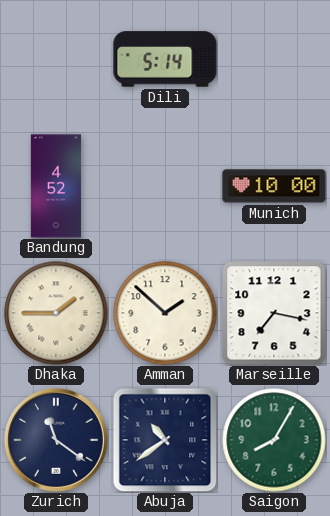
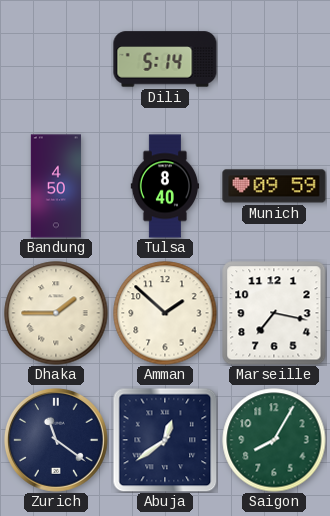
Bandung: 4:52 -> 4:50 (56, 186)
Tulsa: none -> 8:40 (165, 186)
Munich: 10:00 -> 09:59 (274, 186)
Abuja: 10:39 -> 12:39 (165, 440)
